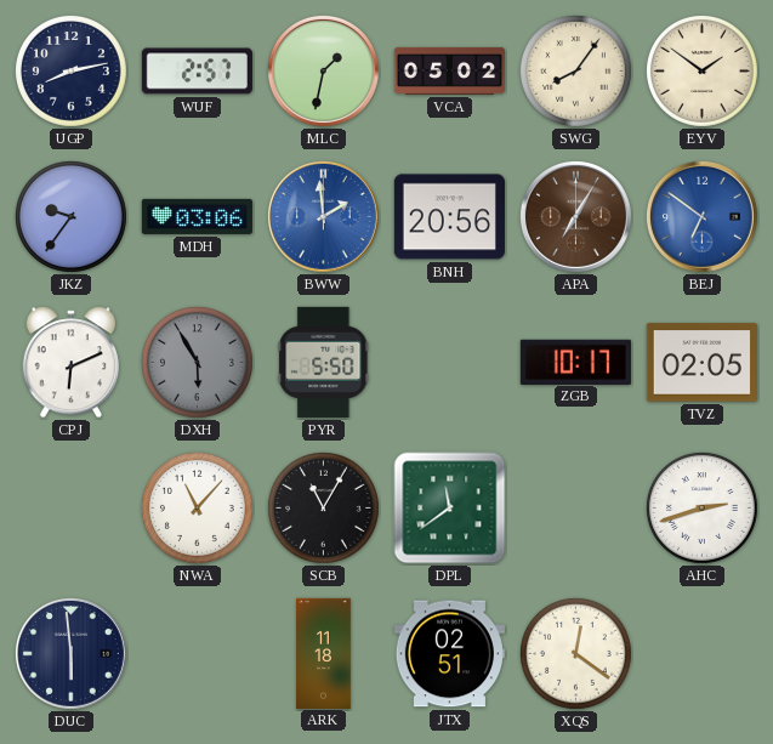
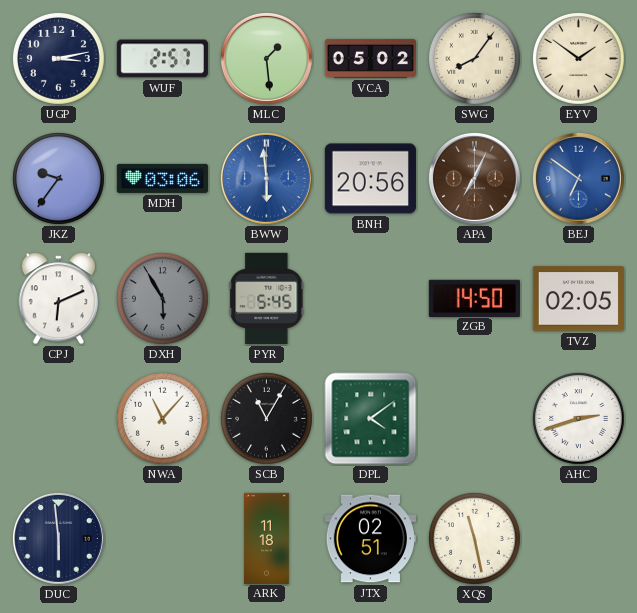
UGP: 8:13 -> 3:13 (59, 59)
MLC: 1:32 -> 1:29 (266, 58)
BWW: 1:59 -> 5:59 (266, 178)
APA: 7:05 -> 7:04 (474, 178)
PYR: 5:50 -> 5:45 (267, 298)
ZGB: 10:17 -> 14:50 (474, 298)
DPL: 11:39 -> 4:09 (371, 419)
XQS: 12:21 -> 11:28 (475, 539)
